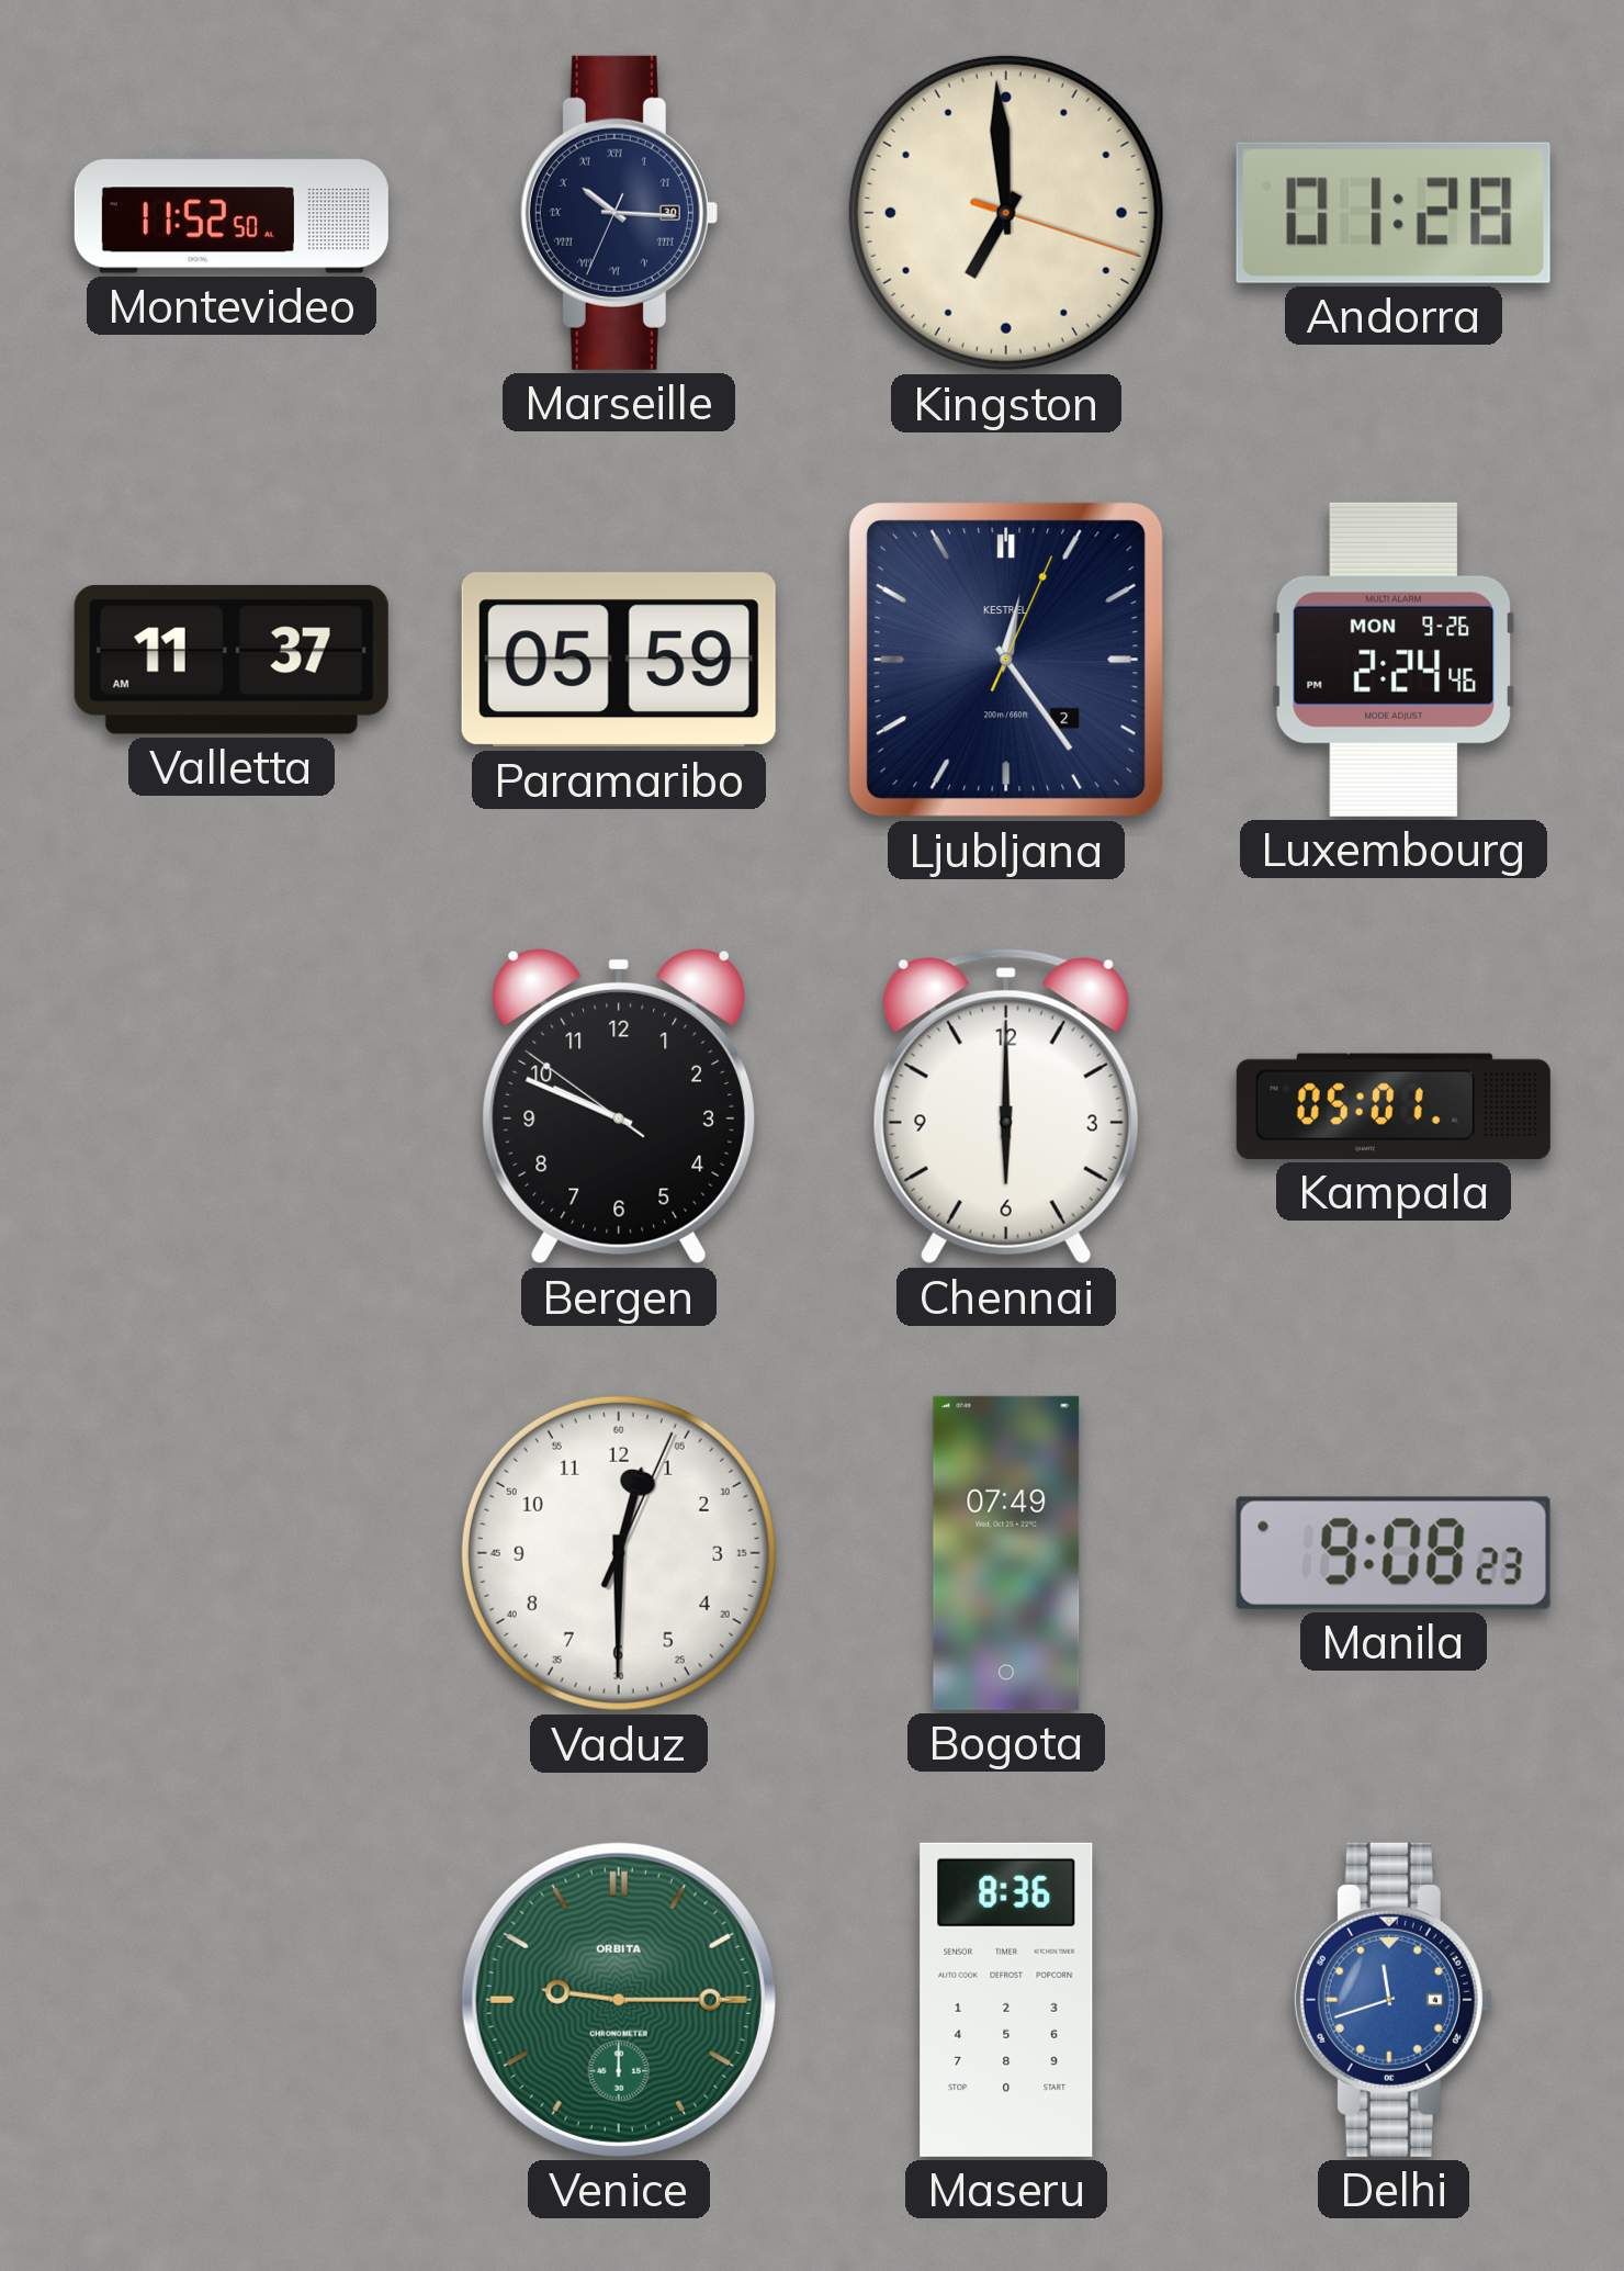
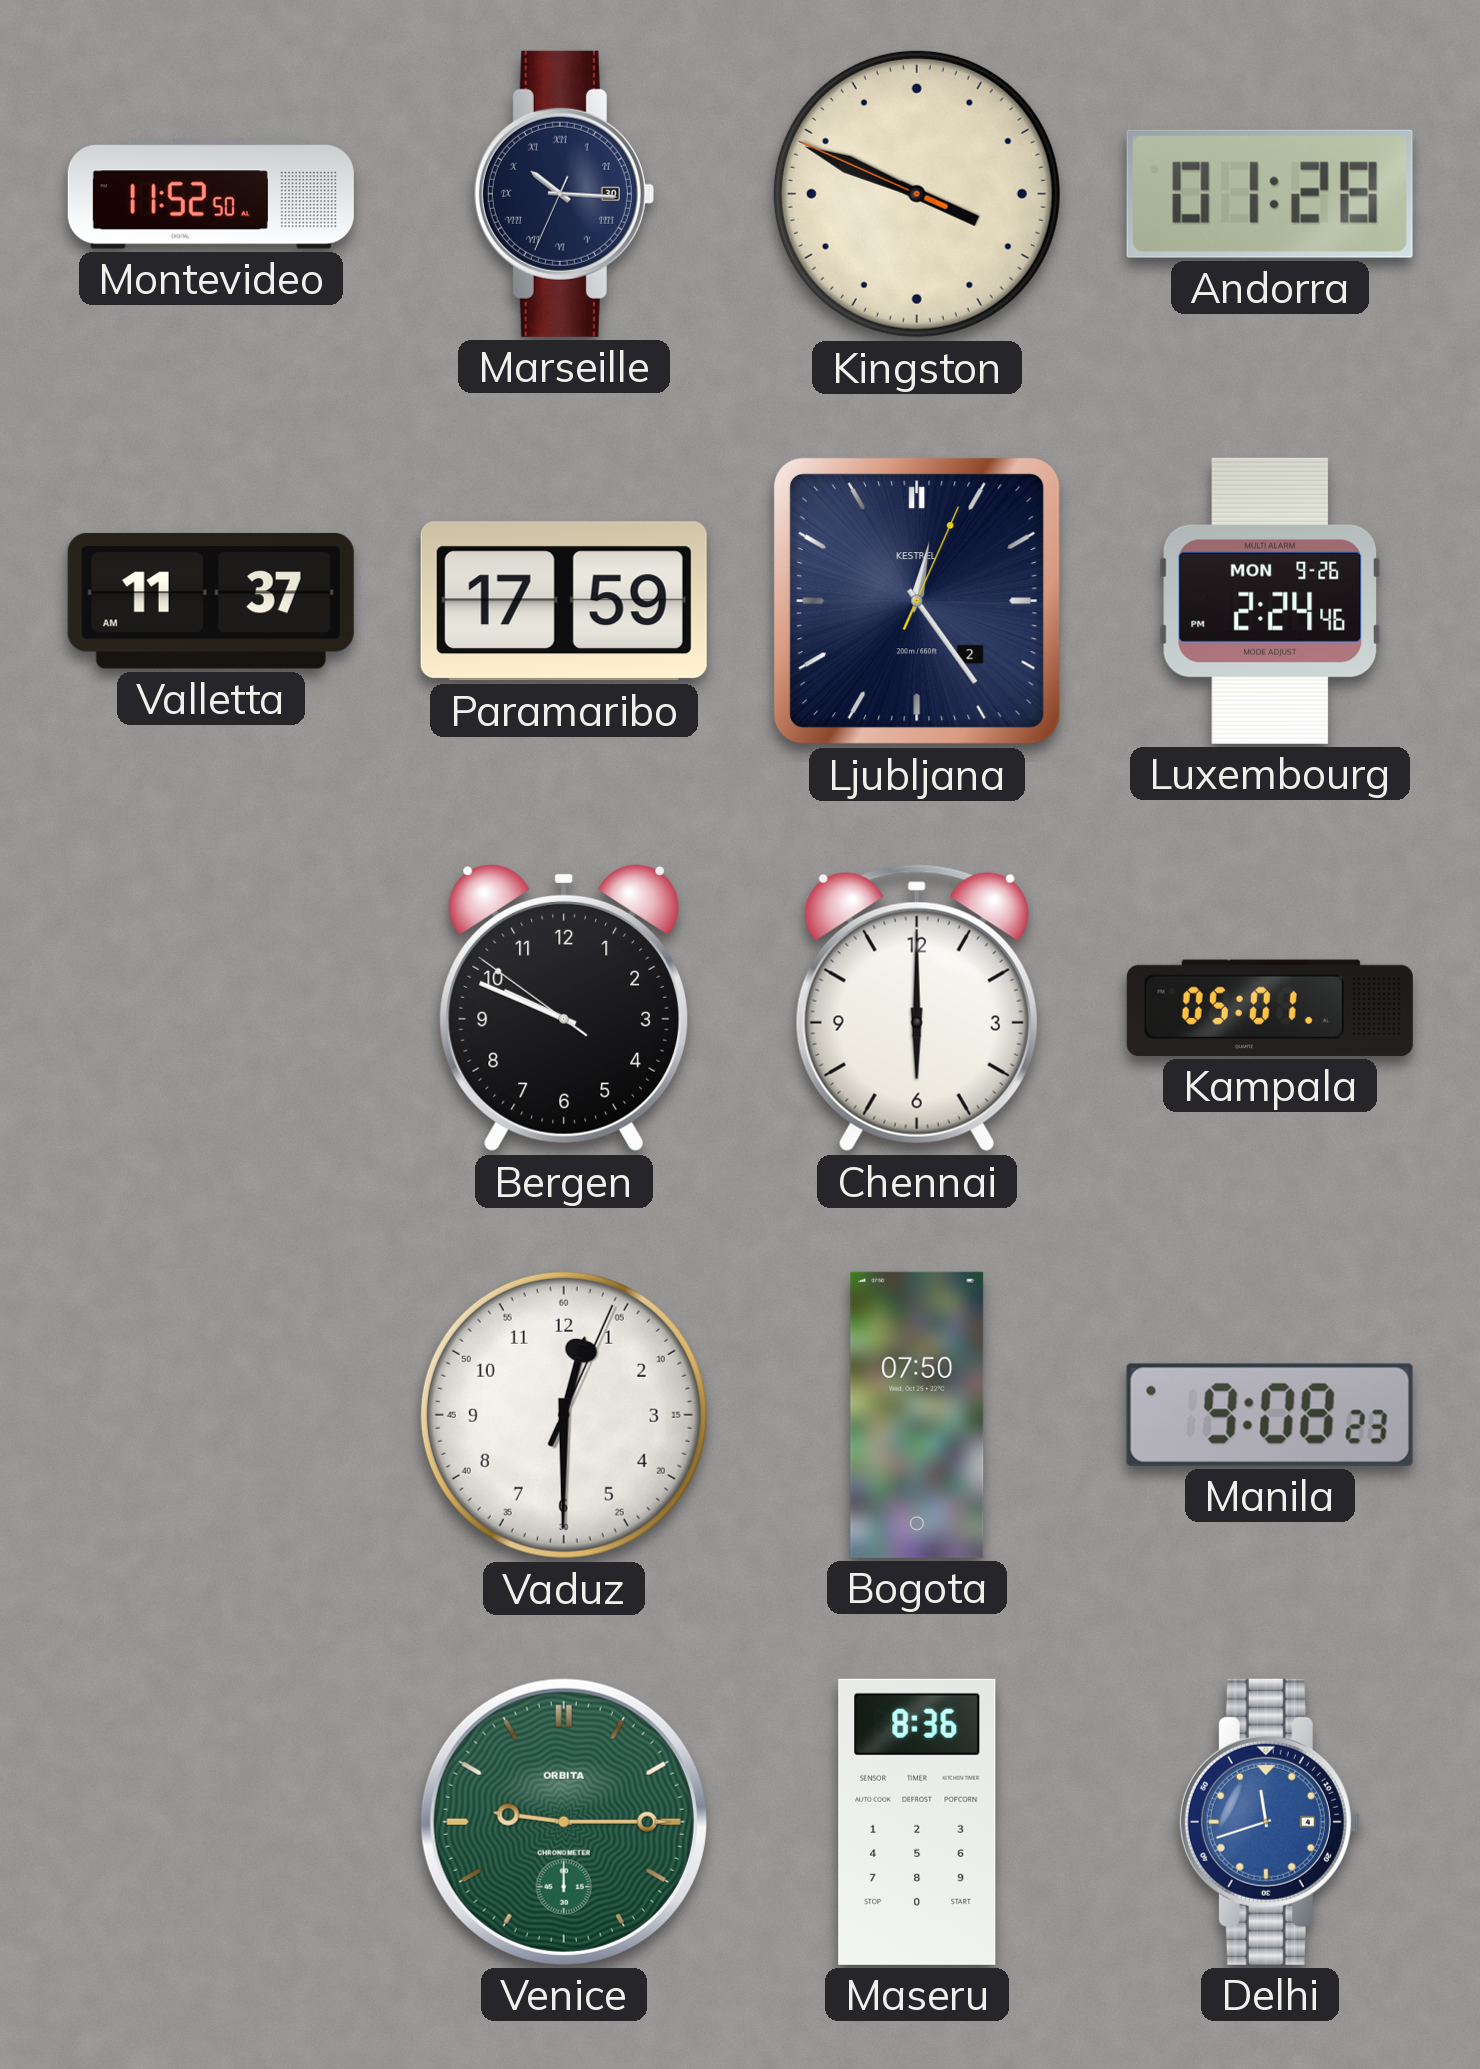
Kingston: 6:59 -> 3:48 (917, 194)
Paramaribo: 05:59 -> 17:59 (564, 601)
Bogota: 07:49 -> 07:50 (917, 1415)
